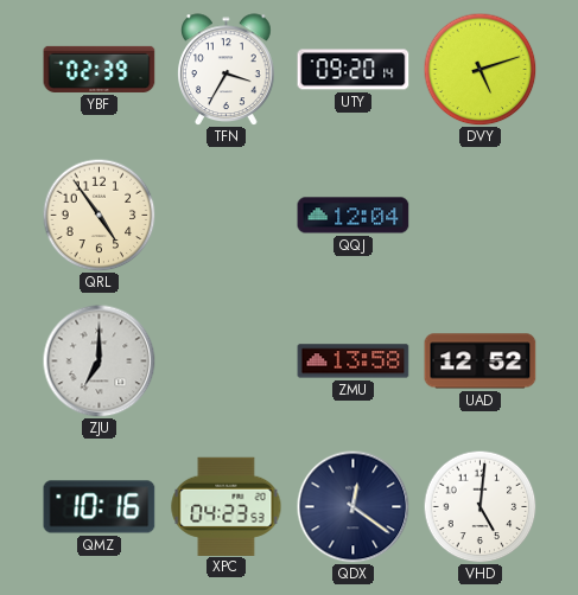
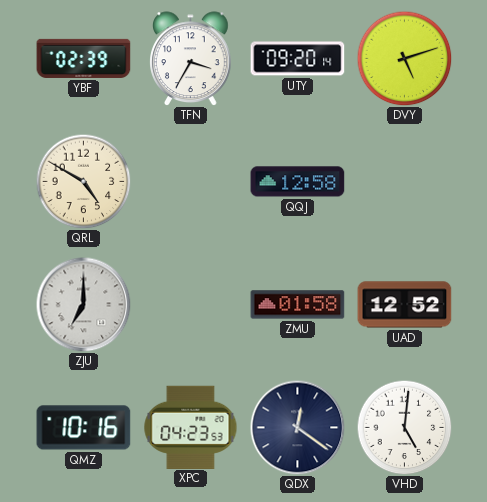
QRL: 4:54 -> 4:50 (83, 181)
QQJ: 12:04 -> 12:58 (298, 182)
ZMU: 13:58 -> 01:58 (298, 305)
